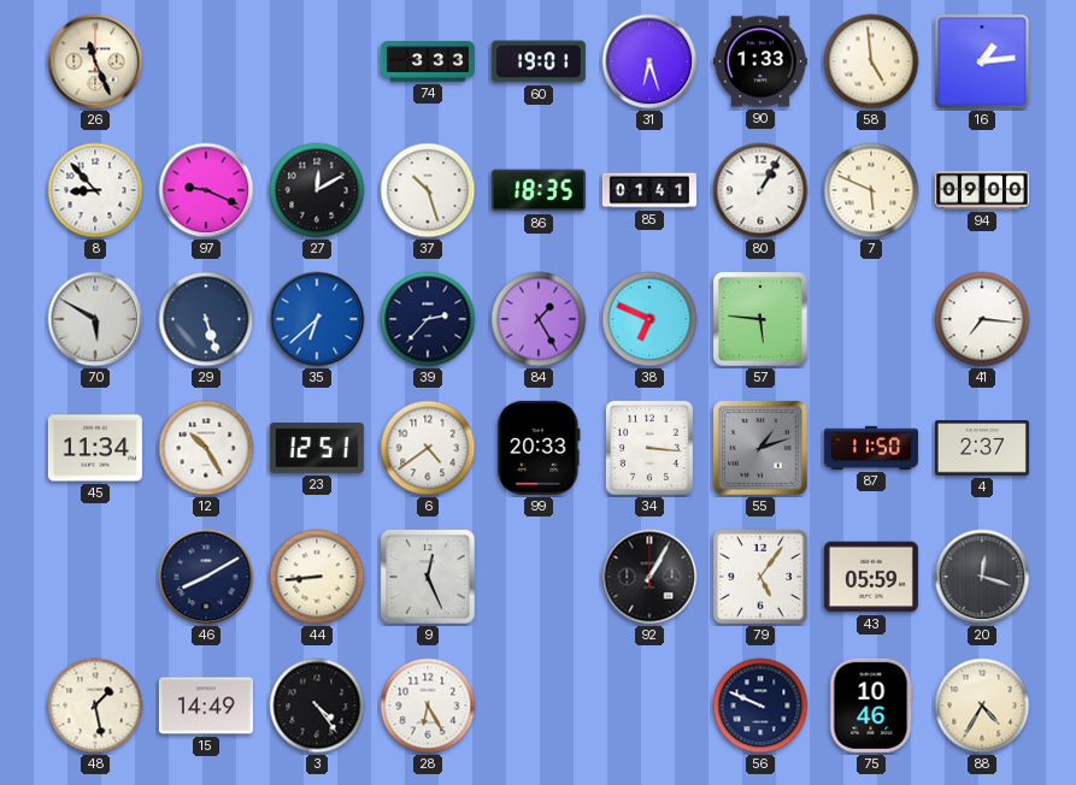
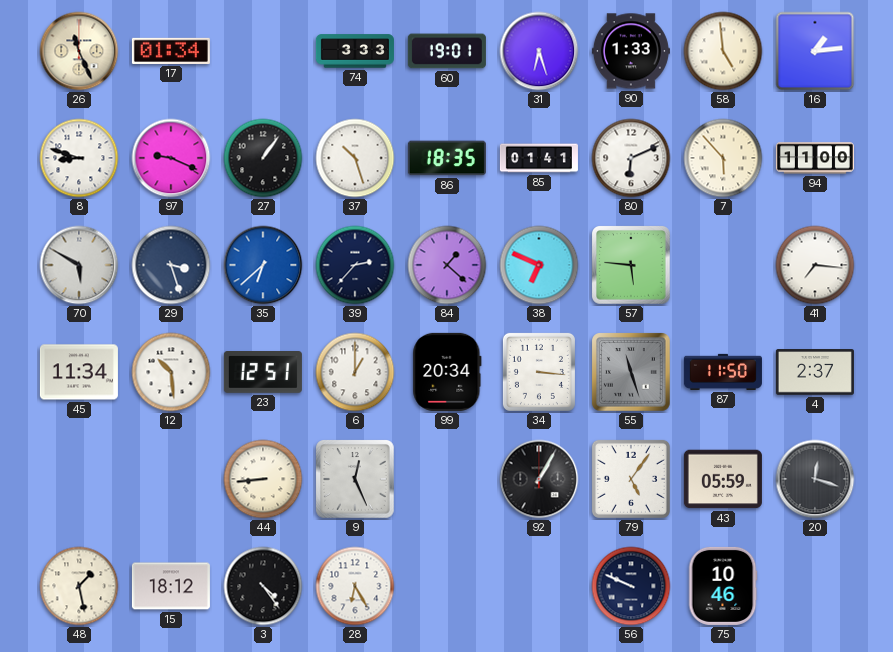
17: none -> 01:34 (171, 51)
8: 8:53 -> 8:48 (79, 158)
27: 12:10 -> 1:06 (263, 158)
80: 1:05 -> 6:11 (631, 158)
7: 5:49 -> 5:53 (723, 158)
94: 09:00 -> 11:00 (815, 158)
29: 5:27 -> 3:27 (171, 265)
84: 1:25 -> 1:22 (447, 265)
12: 10:25 -> 10:29 (171, 372)
6: 4:39 -> 1:00 (355, 372)
99: 20:33 -> 20:34 (447, 372)
55: 1:12 -> 11:27 (631, 372)
46: 8:10 -> none (206, 577)
15: 14:49 -> 18:12 (171, 586)
88: 4:35 -> none (982, 706)
